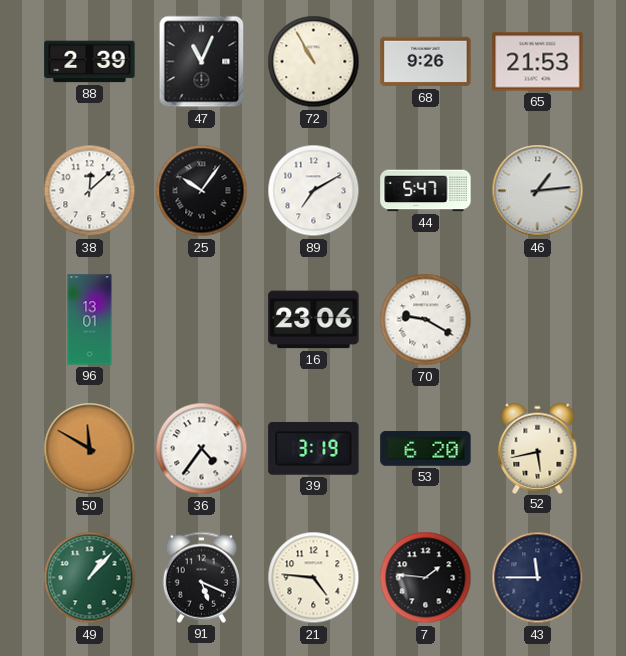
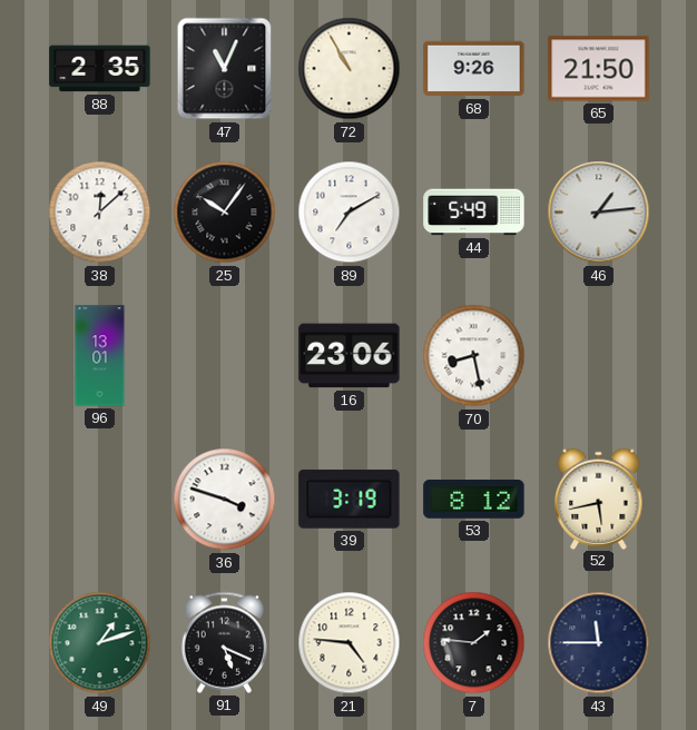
88: 2:39 -> 2:35 (100, 69)
65: 21:53 -> 21:50 (599, 69)
44: 5:47 -> 5:49 (474, 213)
70: 9:20 -> 8:28 (474, 356)
50: 11:50 -> none (90, 449)
36: 4:36 -> 3:48 (225, 500)
53: 6:20 -> 8:12 (474, 500)
49: 1:07 -> 1:12 (100, 643)
